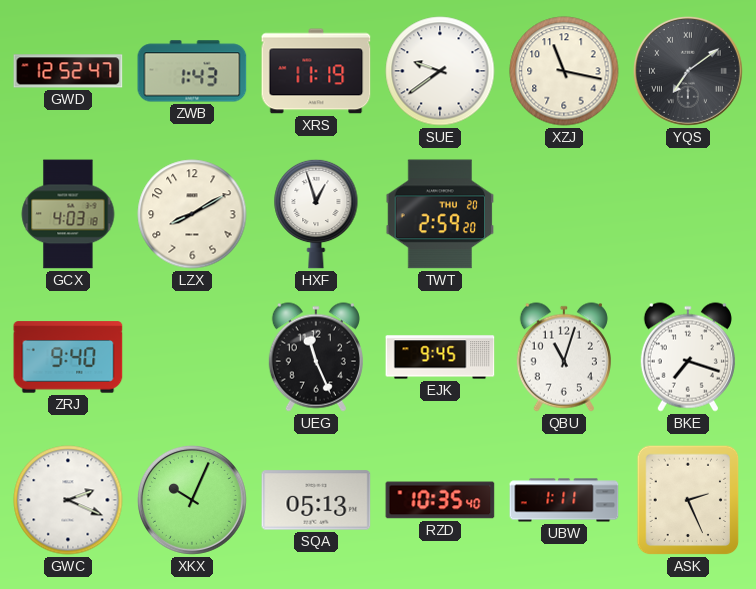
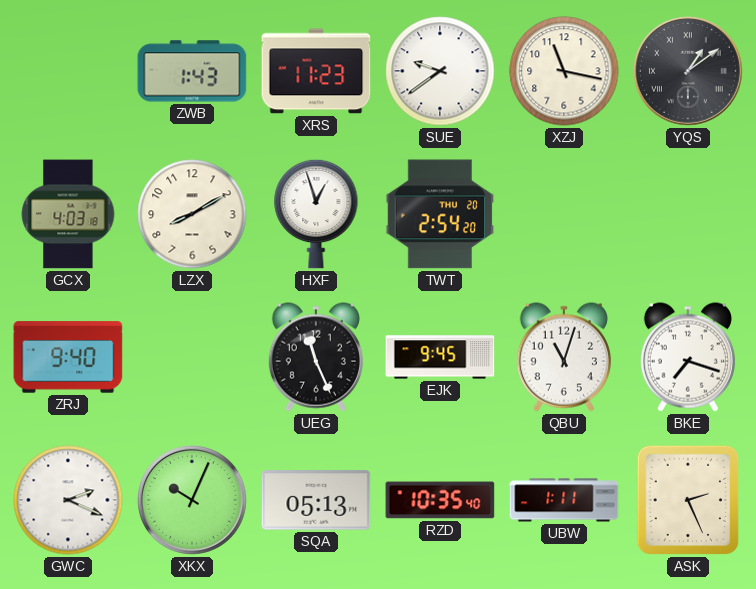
GWD: 12:52 -> none (68, 71)
XRS: 11:19 -> 11:23 (316, 71)
YQS: 7:09 -> 1:09 (688, 71)
TWT: 2:59 -> 2:54 (440, 214)
